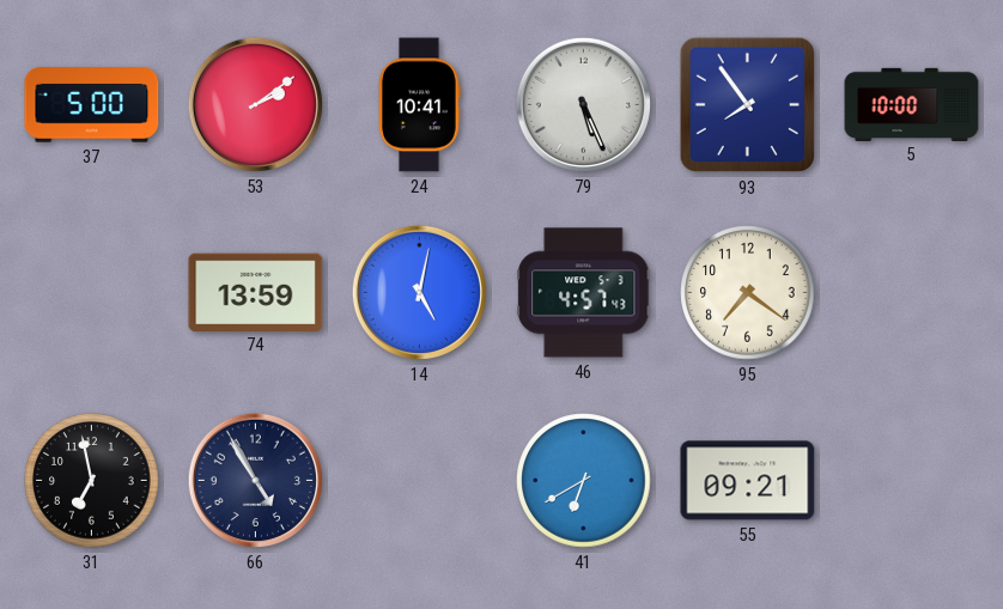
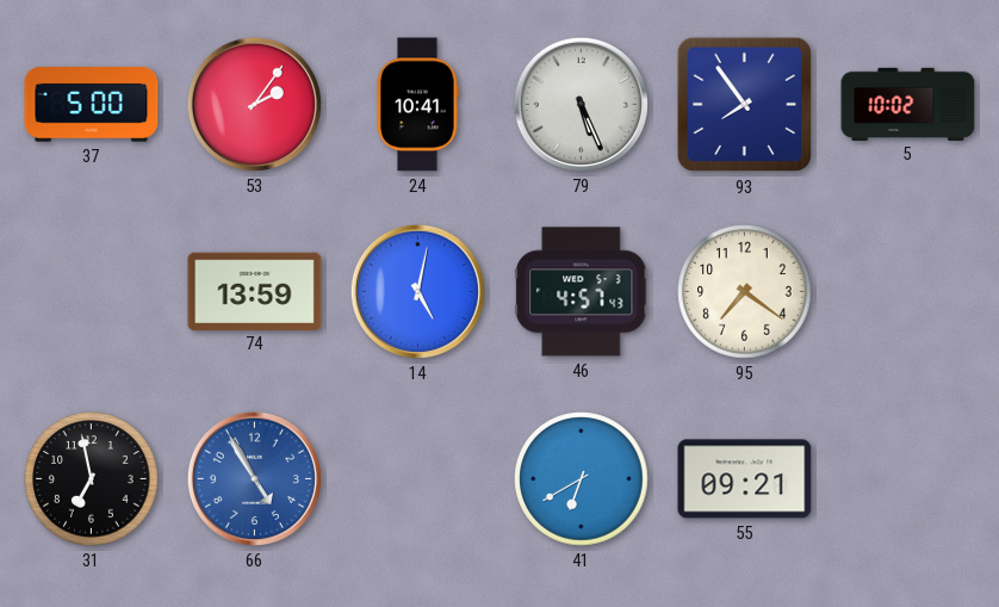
53: 2:09 -> 2:06 (254, 104)
5: 10:00 -> 10:02 (908, 104)
66 dial: navy -> blue (254, 478)
